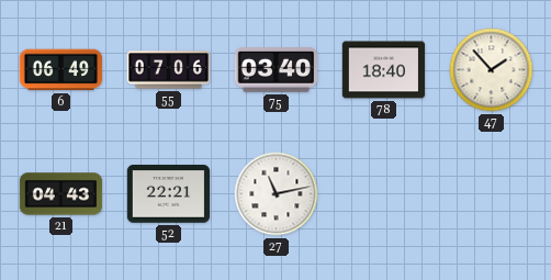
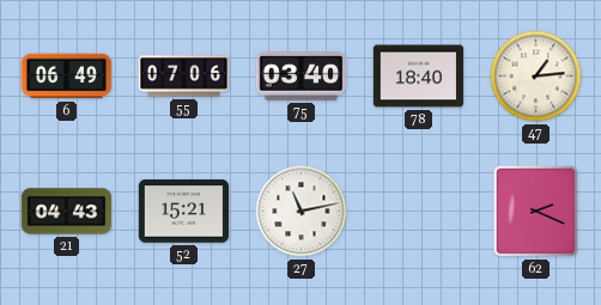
47: 1:53 -> 1:14 (536, 77)
52: 22:21 -> 15:21 (184, 212)
62: none -> 2:19 (536, 212)
